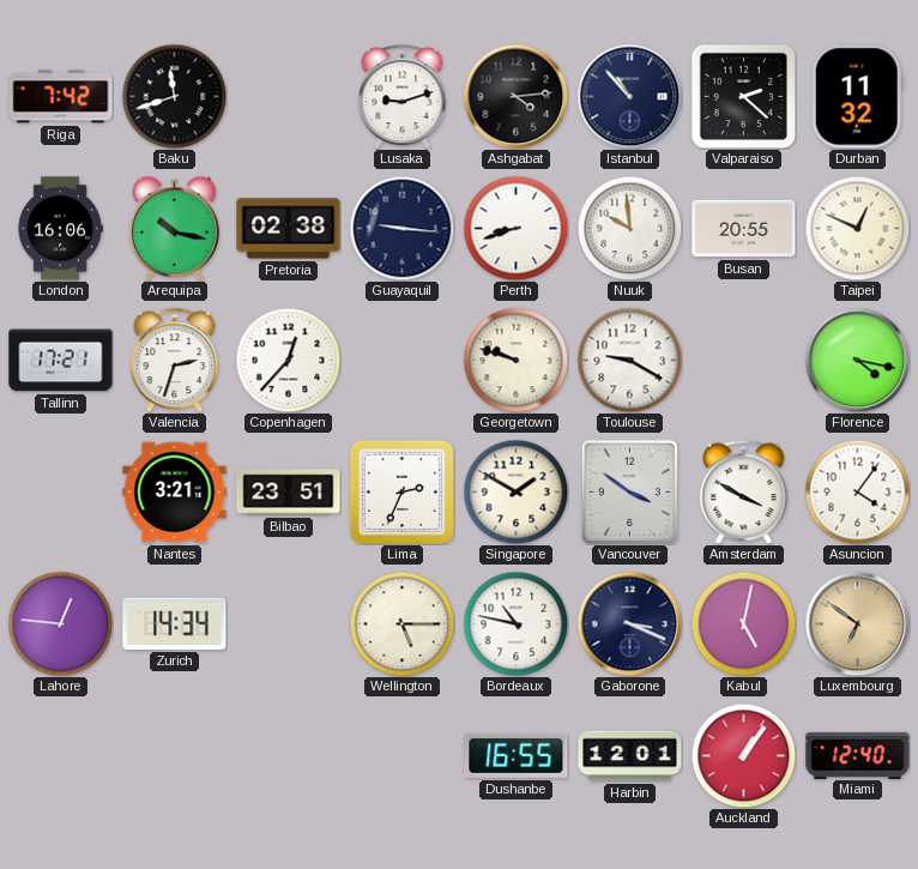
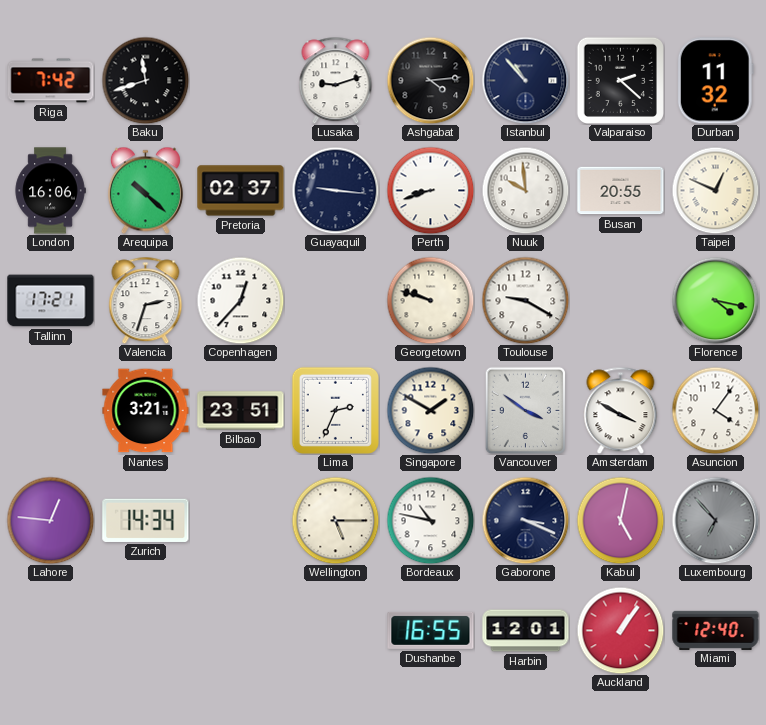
Arequipa: 10:17 -> 10:22 (145, 190)
Pretoria: 02:38 -> 02:37 (241, 191)
Luxembourg: 6:51 -> 6:53 (715, 520)
Luxembourg dial: champagne -> grey (715, 520)
